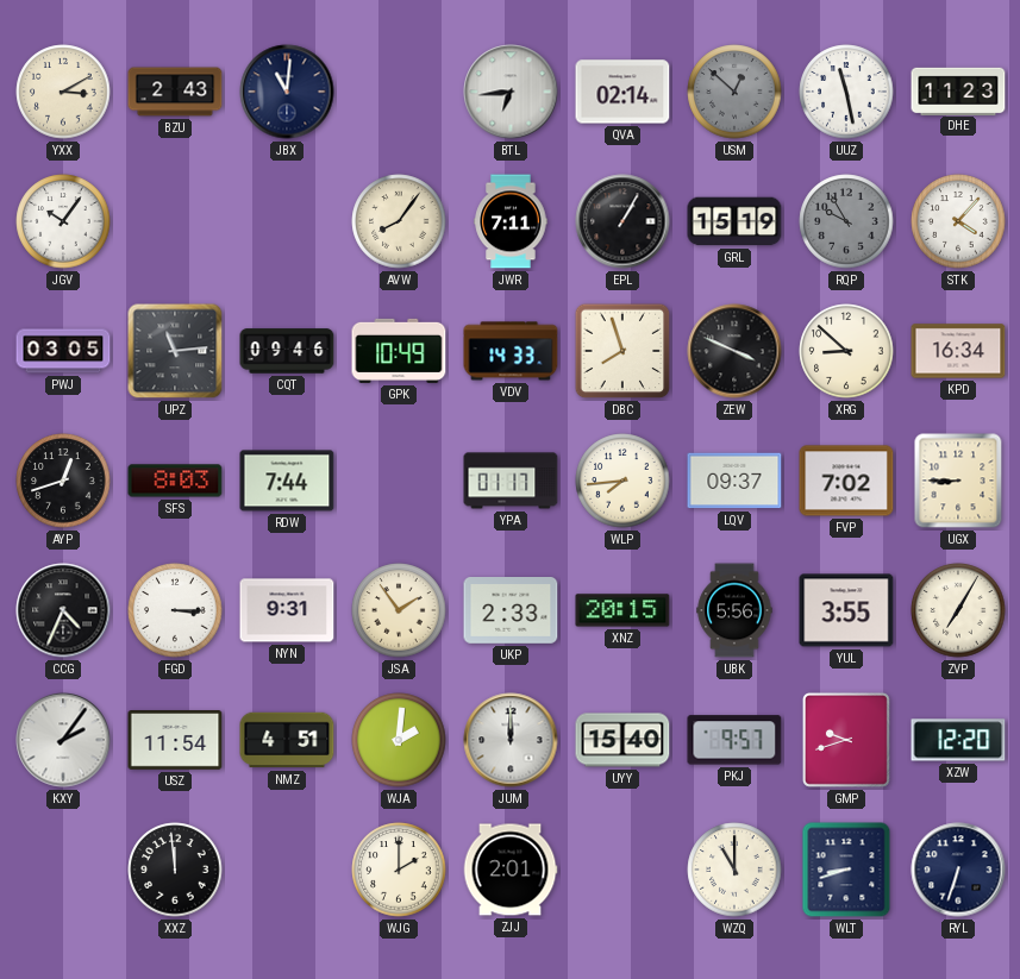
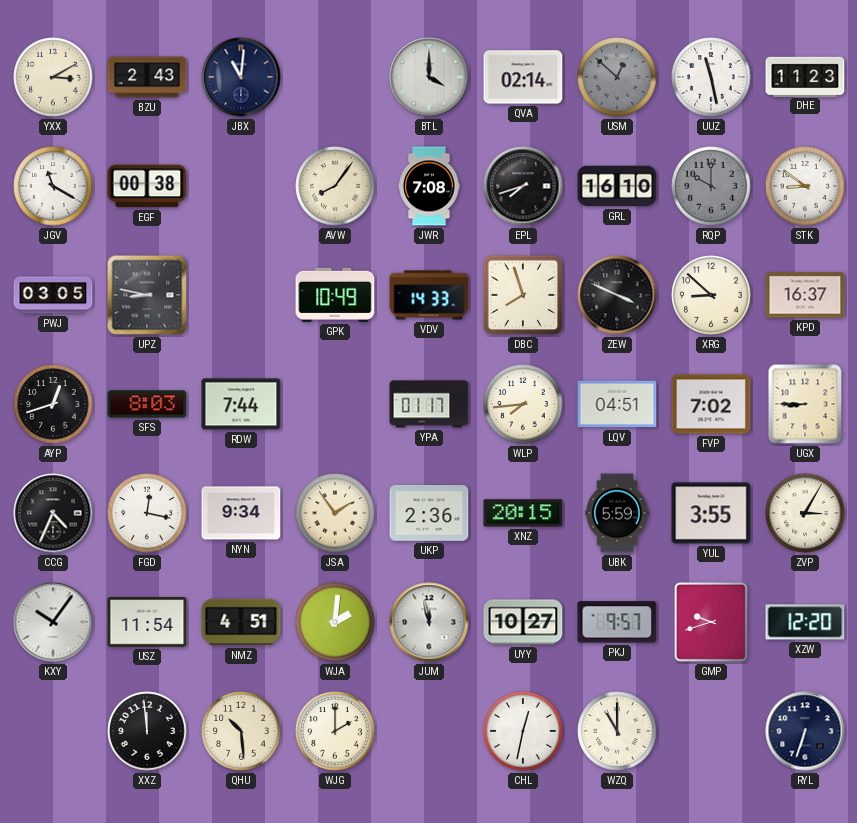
BTL: 6:44 -> 4:00 (429, 77)
JGV: 10:06 -> 11:20 (53, 186)
EGF: none -> 00:38 (147, 186)
JWR: 7:11 -> 7:08 (429, 186)
EPL: 1:05 -> 7:42 (523, 186)
GRL: 15:19 -> 16:10 (617, 186)
RQP: 9:55 -> 10:00 (711, 186)
STK: 4:07 -> 8:51 (805, 186)
UPZ: 11:14 -> 8:47 (147, 295)
CQT: 09:46 -> none (287, 351)
KPD: 16:34 -> 16:37 (805, 295)
LQV: 09:37 -> 04:51 (617, 404)
FGD: 3:15 -> 12:17 (147, 513)
NYN: 9:31 -> 9:34 (241, 513)
UKP: 2:33 -> 2:36 (429, 514)
UBK: 5:56 -> 5:59 (617, 513)
ZVP: 7:05 -> 3:05 (805, 513)
KXY: 2:06 -> 10:06 (53, 622)
JUM: 12:00 -> 11:58 (429, 622)
UYY: 15:40 -> 10:27 (523, 622)
QHU: none -> 10:29 (241, 731)
ZJJ: 2:01 -> none (511, 870)
CHL: none -> 12:32 (523, 731)
WLT: 8:42 -> none (846, 870)
